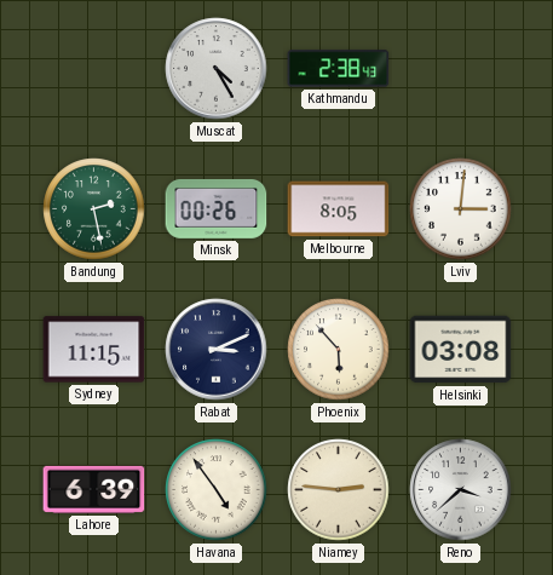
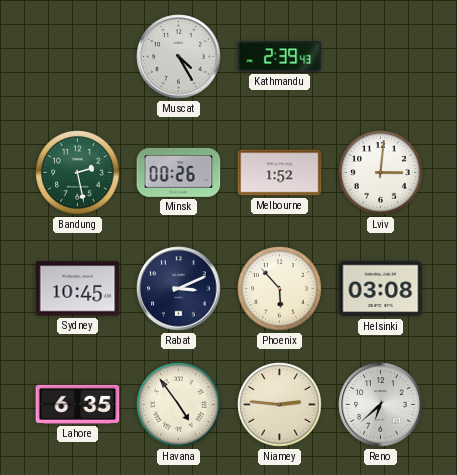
Kathmandu: 2:38 -> 2:39 (280, 57)
Melbourne: 8:05 -> 1:52 (280, 173)
Sydney: 11:15 -> 10:45 (78, 289)
Lahore: 6:39 -> 6:35 (78, 404)
Reno: 3:38 -> 6:38 (381, 405)
